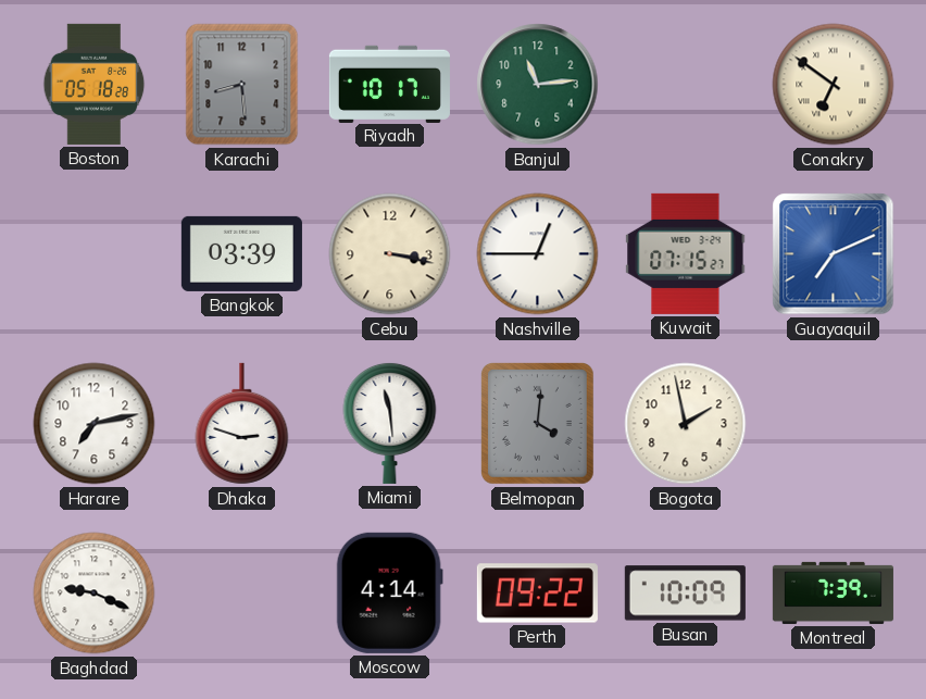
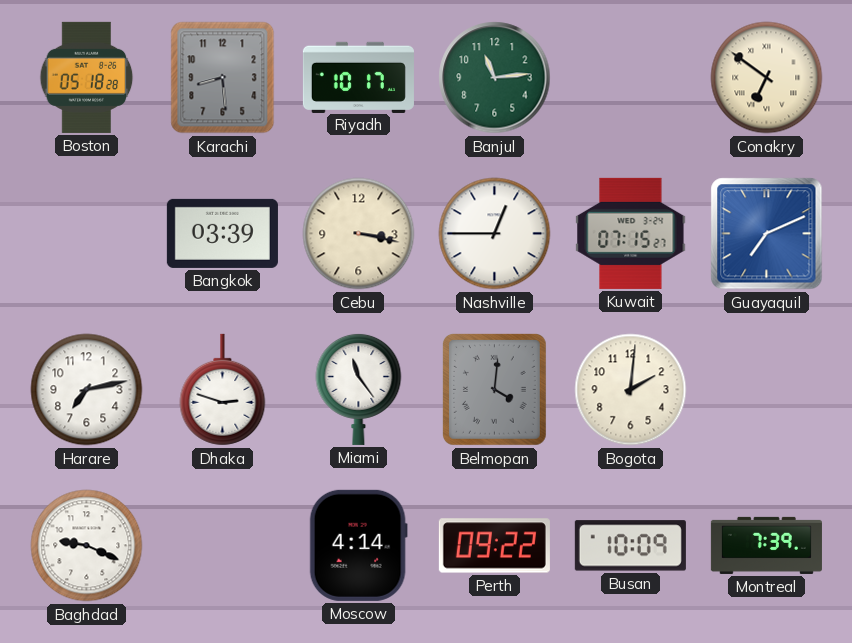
Miami: 11:29 -> 11:24 (359, 389)
Bogota: 1:58 -> 2:01 (631, 390)
